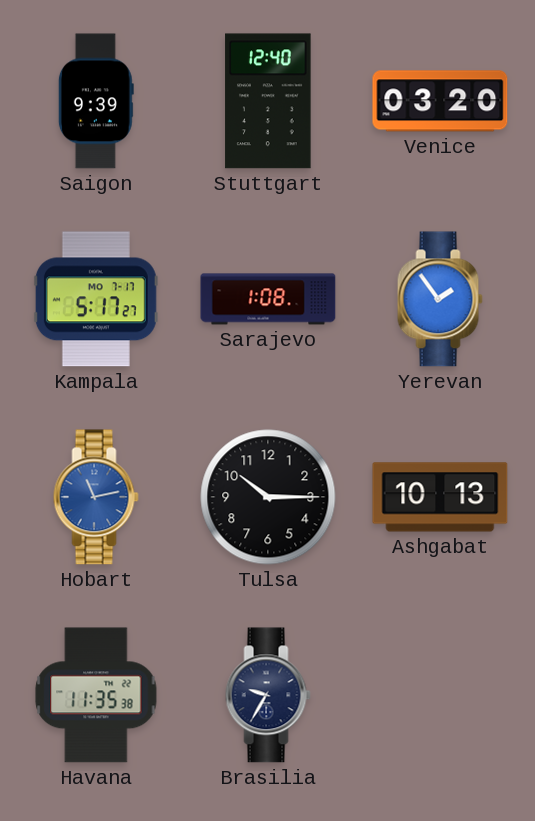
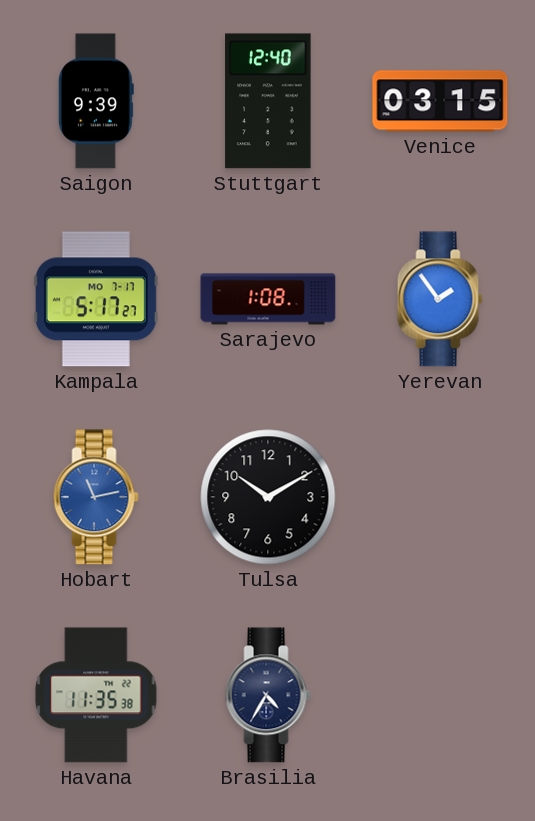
Venice: 03:20 -> 03:15 (440, 101)
Tulsa: 10:15 -> 10:10 (268, 497)
Ashgabat: 10:13 -> none (440, 497)
Brasilia: 9:35 -> 4:35 (268, 695)
